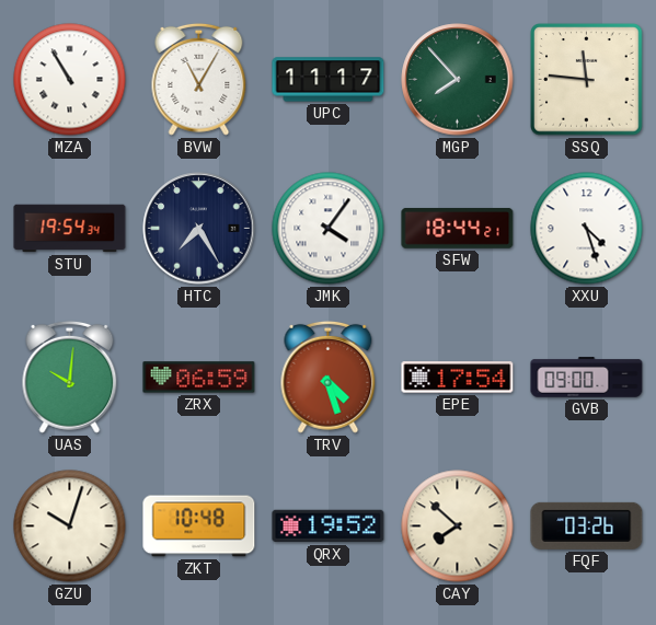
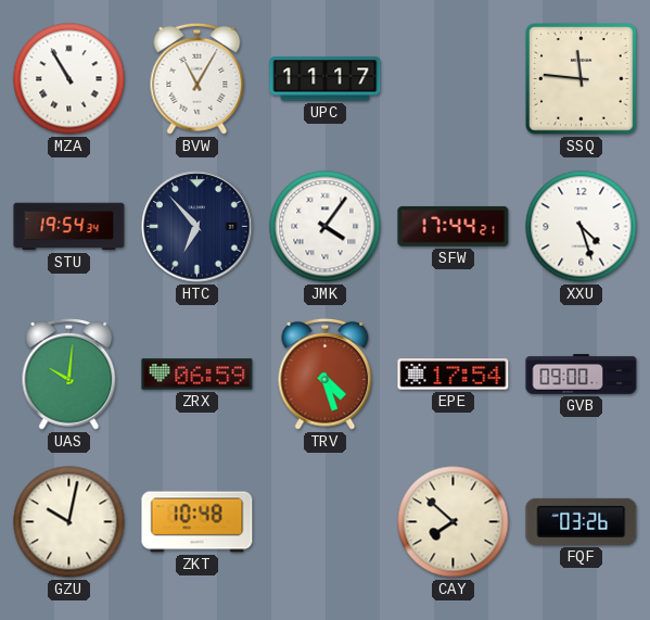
MGP: 7:53 -> none (458, 80)
HTC: 7:25 -> 6:53 (197, 227)
SFW: 18:44 -> 17:44 (454, 226)
GZU: 10:03 -> 10:02 (69, 522)
QRX: 19:52 -> none (329, 526)
